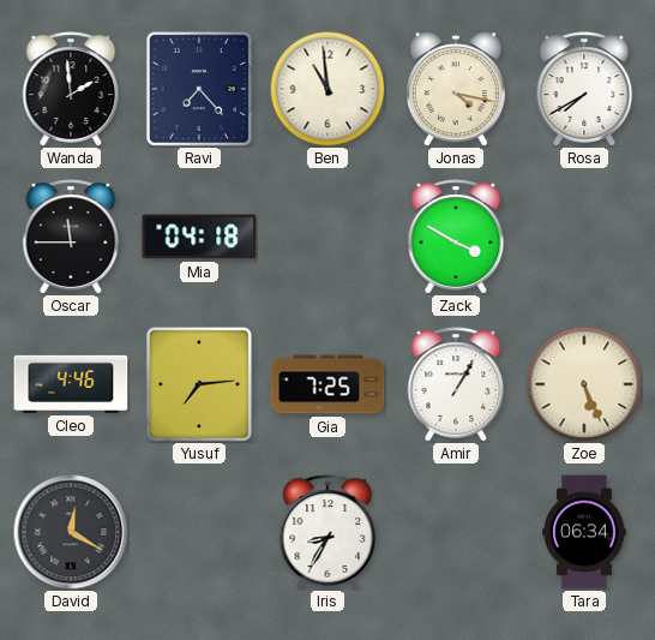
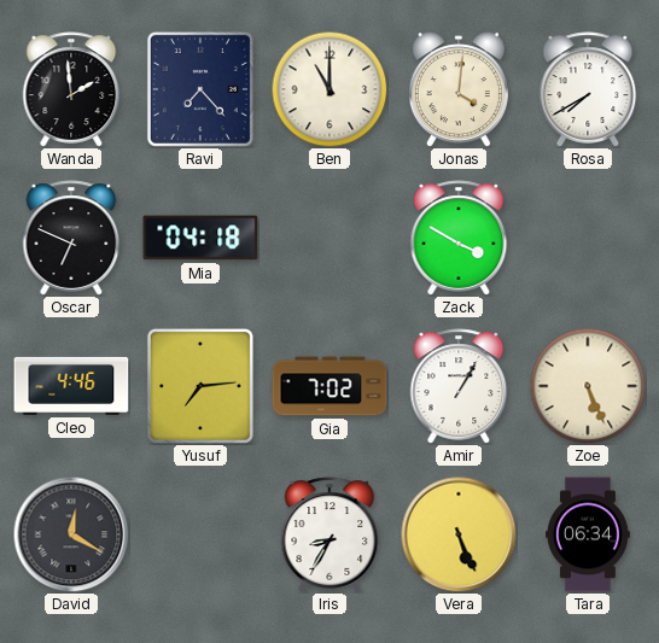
Ben: 10:59 -> 11:00 (329, 89)
Jonas: 4:17 -> 4:01 (459, 89)
Oscar: 11:45 -> 6:49 (71, 238)
Gia: 7:25 -> 7:02 (329, 386)
Vera: none -> 5:26 (459, 534)
